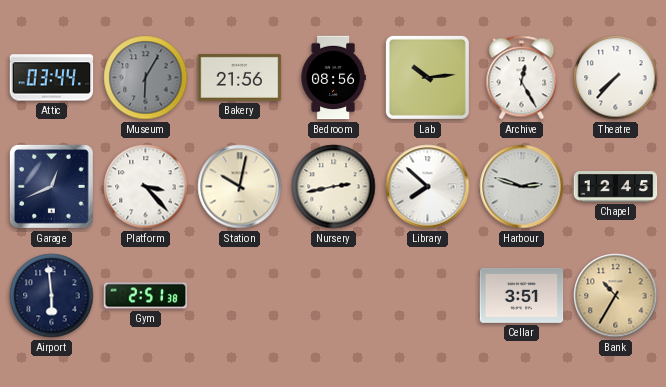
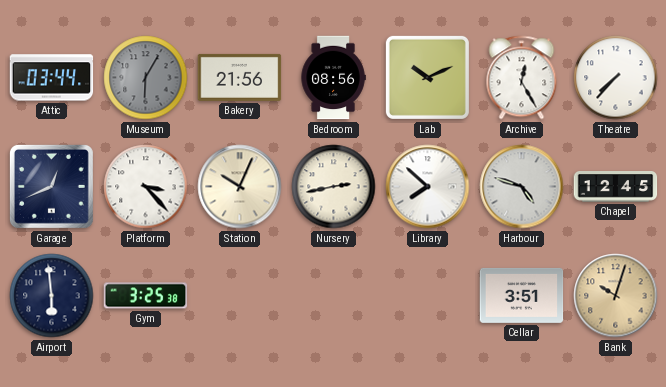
Lab: 10:14 -> 10:11 (427, 77)
Station: 10:02 -> 10:04 (240, 187)
Harbour: 2:48 -> 4:48 (522, 187)
Gym: 2:51 -> 3:25 (146, 296)
Bank: 10:35 -> 10:03 (616, 296)
